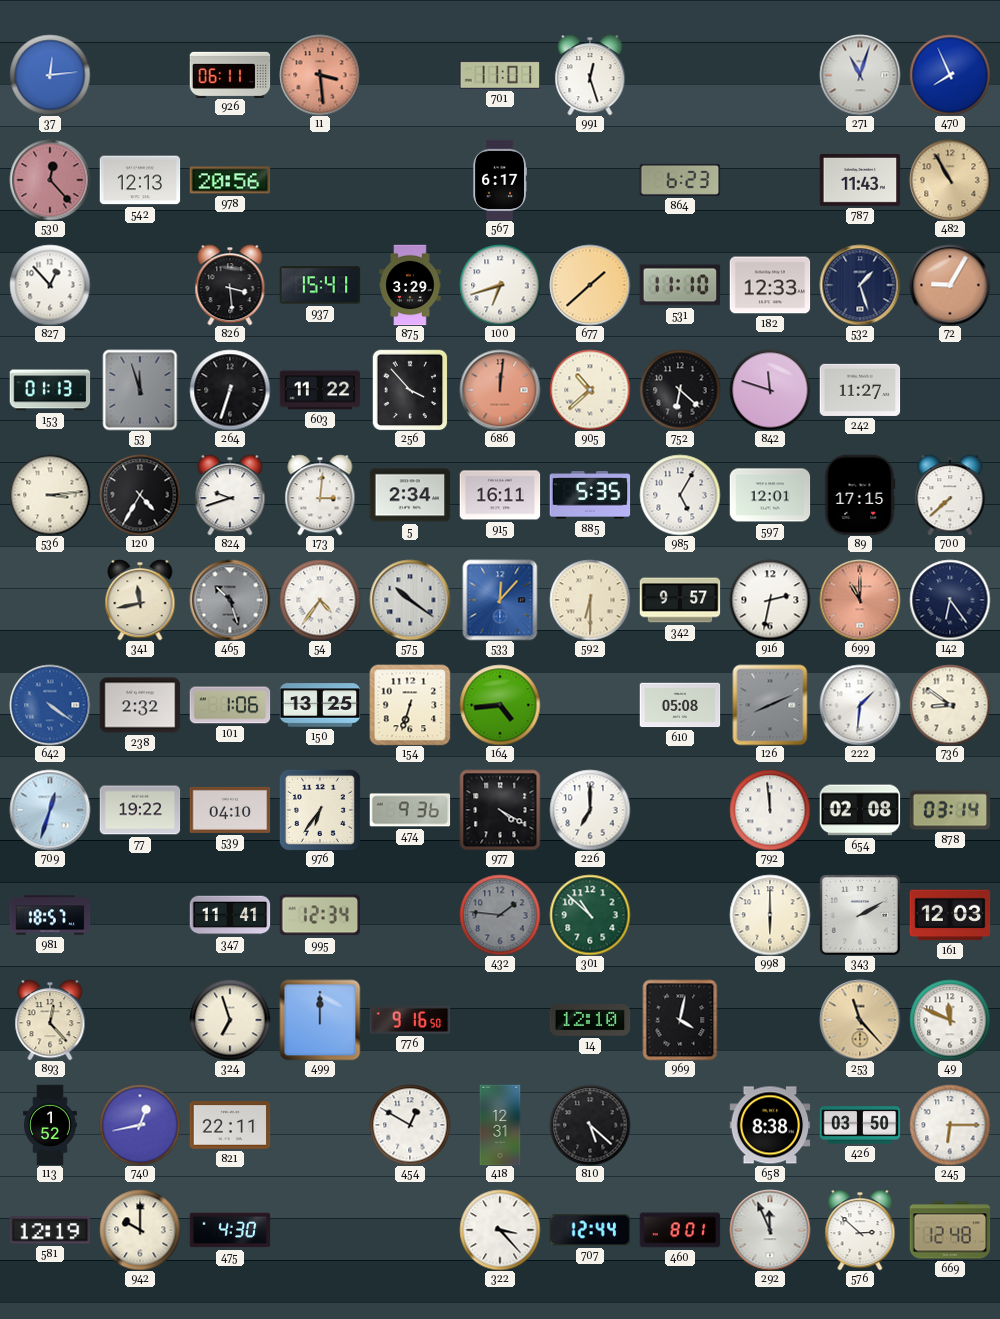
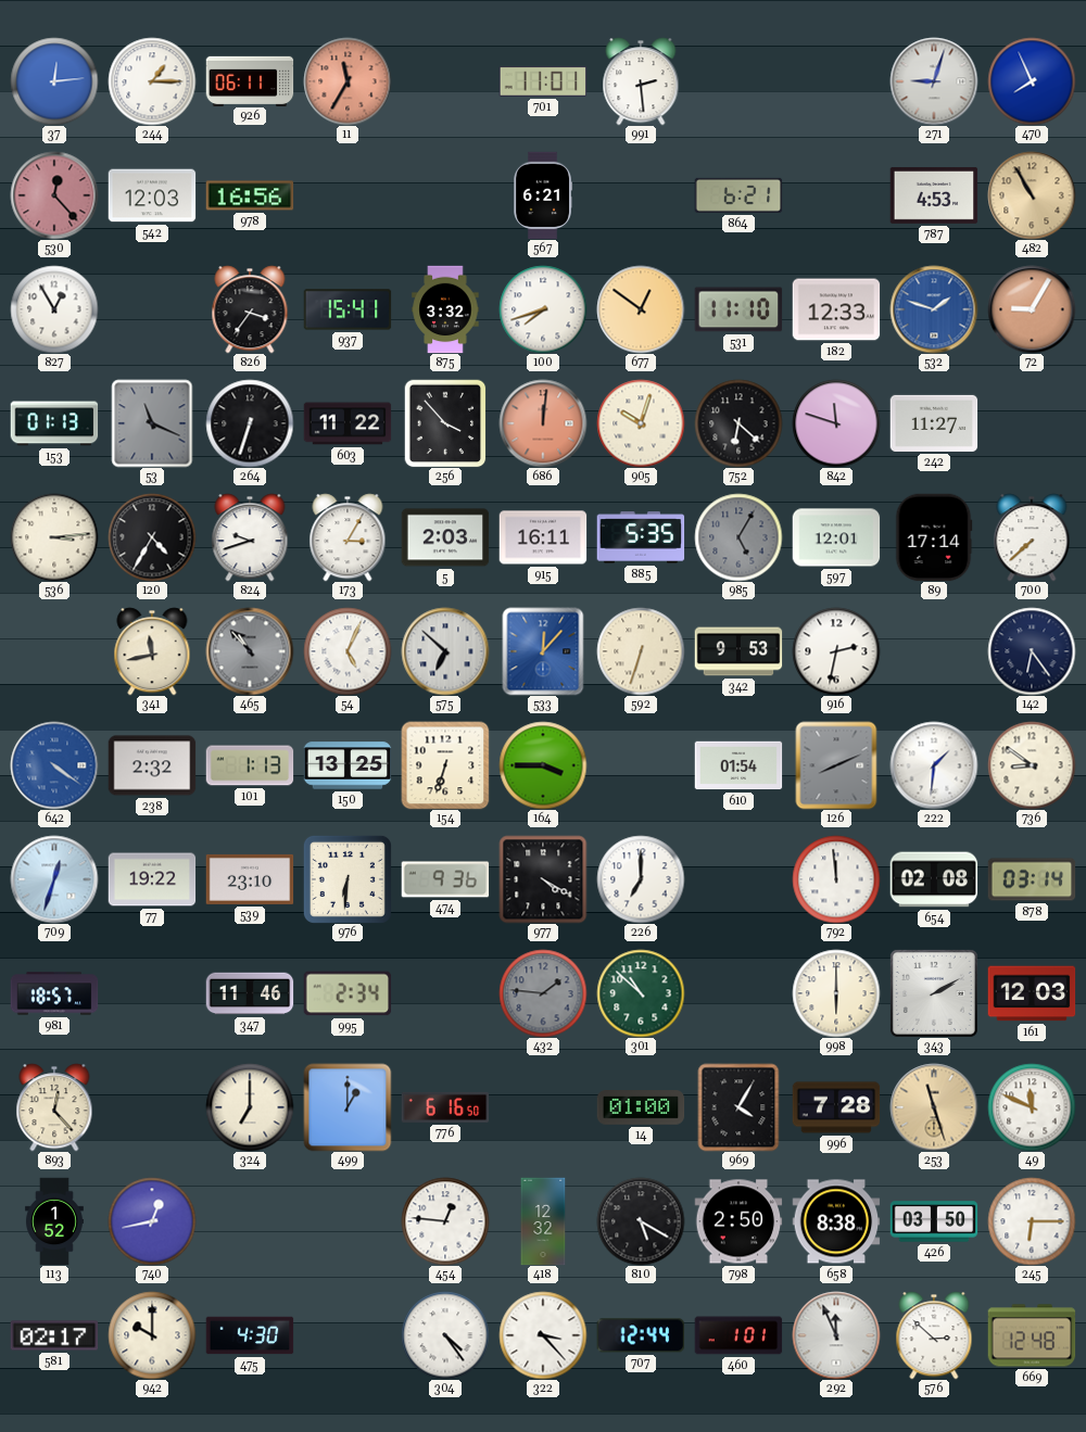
244: none -> 1:15 (152, 81)
11: 3:29 -> 11:35 (348, 81)
991: 12:27 -> 2:29 (641, 81)
271: 11:03 -> 9:03 (934, 81)
542: 12:13 -> 12:03 (152, 195)
978: 20:56 -> 16:56 (250, 195)
567: 6:17 -> 6:21 (542, 195)
864: 6:23 -> 6:21 (738, 195)
787: 11:43 -> 4:53 (934, 195)
827: 12:53 -> 12:55 (54, 309)
826: 3:29 -> 3:36 (250, 309)
875: 3:29 -> 3:32 (445, 309)
100: 6:42 -> 7:42 (543, 309)
677: 1:38 -> 12:51 (641, 309)
532: 1:27 -> 1:48 (934, 309)
532 dial: navy -> blue (934, 309)
53: 11:57 -> 11:19 (152, 423)
905: 10:38 -> 10:03 (641, 423)
173: 3:01 -> 3:05 (348, 537)
5: 2:34 -> 2:03 (445, 537)
985 dial: white -> grey (738, 537)
89: 17:15 -> 17:14 (934, 537)
465: 10:27 -> 10:53 (250, 651)
54: 4:36 -> 5:04 (348, 651)
575: 10:21 -> 6:52 (445, 651)
592: 6:30 -> 6:33 (641, 651)
342: 9:57 -> 9:53 (738, 651)
699: 11:00 -> none (860, 600)
101: 1:06 -> 1:13 (250, 765)
164: 4:44 -> 3:45 (543, 765)
610: 05:08 -> 01:54 (738, 765)
539: 04:10 -> 23:10 (250, 879)
976: 6:36 -> 6:31 (348, 879)
347: 11:41 -> 11:46 (250, 993)
995: 12:34 -> 2:34 (348, 993)
324: 6:57 -> 7:00 (250, 1107)
499: 12:00 -> 1:00 (348, 1107)
776: 9:16 -> 6:16 (445, 1107)
14: 12:10 -> 01:00 (641, 1107)
969: 4:02 -> 4:05 (738, 1107)
996: none -> 7:28 (836, 1107)
253: 11:23 -> 11:27 (934, 1107)
821: 22:11 -> none (230, 1125)
454: 12:50 -> 12:46 (445, 1221)
418: 12:31 -> 12:32 (543, 1221)
810: 5:22 -> 5:20 (641, 1221)
798: none -> 2:50 (738, 1221)
581: 12:19 -> 02:17 (54, 1335)
304: none -> 4:24 (445, 1335)
460: 8:01 -> 1:01 (738, 1335)
